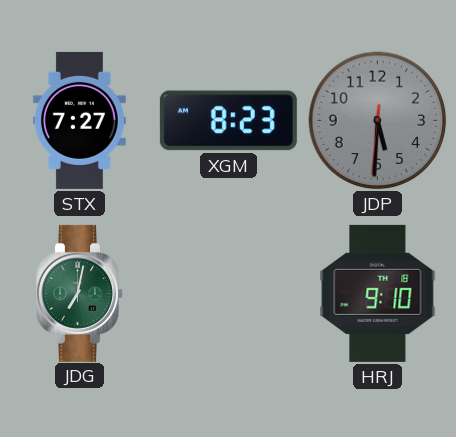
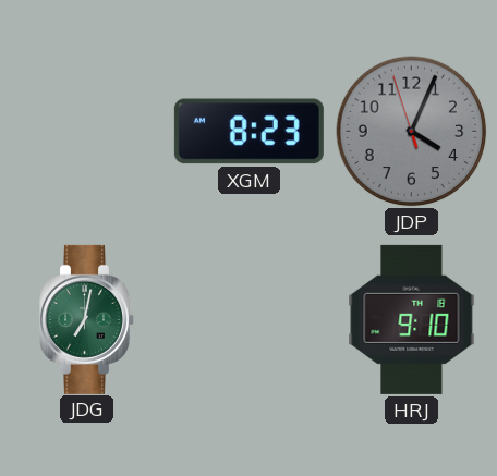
STX: 7:27 -> none (79, 120)
JDP: 5:30 -> 4:03 (412, 132)
